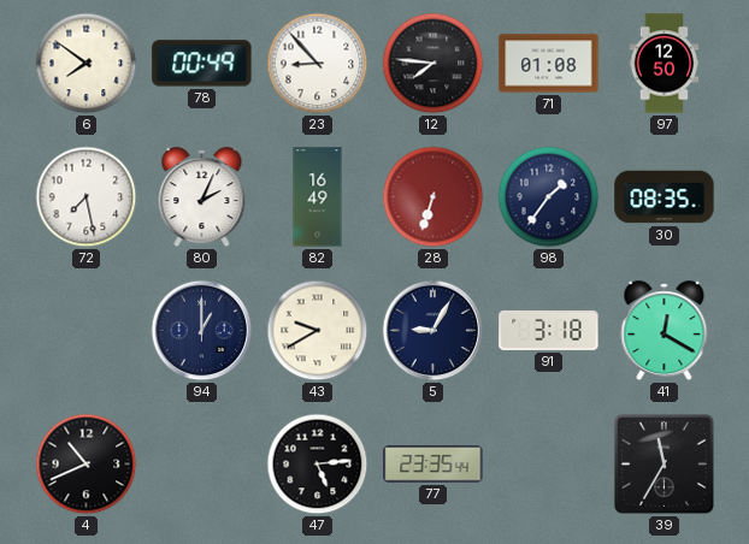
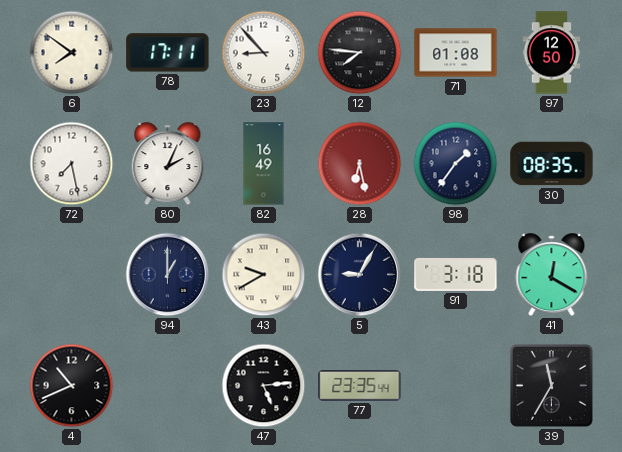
78: 00:49 -> 17:11 (168, 53)
28: 6:33 -> 6:28 (360, 164)
